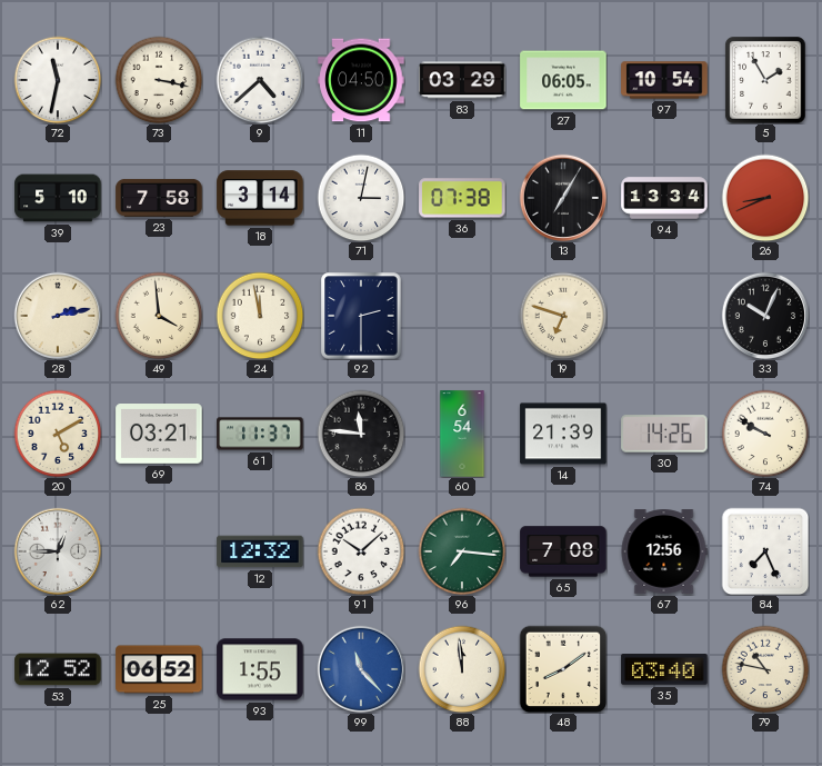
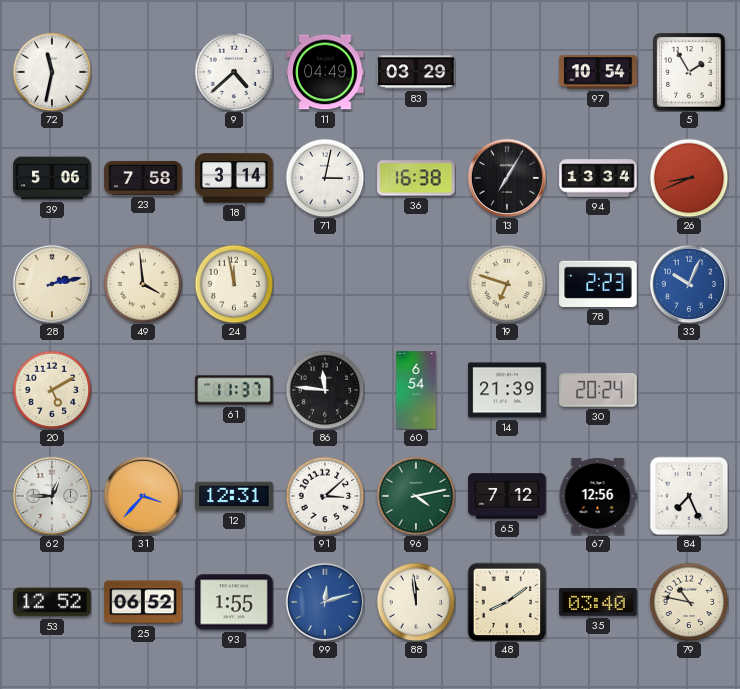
73: 3:17 -> none (159, 80)
11: 04:50 -> 04:49 (325, 72)
27: 06:05 -> none (563, 80)
39: 5:10 -> 5:06 (52, 178)
36: 07:38 -> 16:38 (416, 178)
92: 2:30 -> none (361, 316)
78: none -> 2:23 (598, 284)
33 dial: black -> blue (688, 283)
69: 03:21 -> none (159, 435)
30: 14:26 -> 20:24 (598, 390)
74: 9:50 -> none (765, 434)
31: none -> 3:37 (142, 495)
12: 12:32 -> 12:31 (234, 496)
91: 10:08 -> 3:08 (325, 496)
96: 7:16 -> 4:13 (416, 496)
65: 7:08 -> 7:12 (507, 496)
99: 11:23 -> 12:12 (324, 601)
